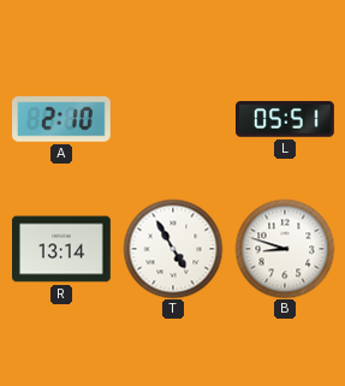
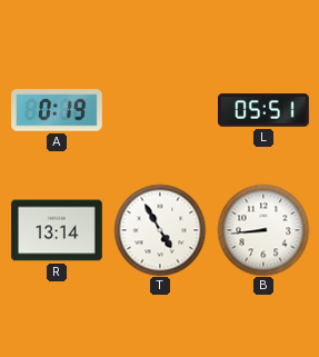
A: 2:10 -> 0:19 (58, 110)
B: 8:48 -> 8:44 (263, 230)
